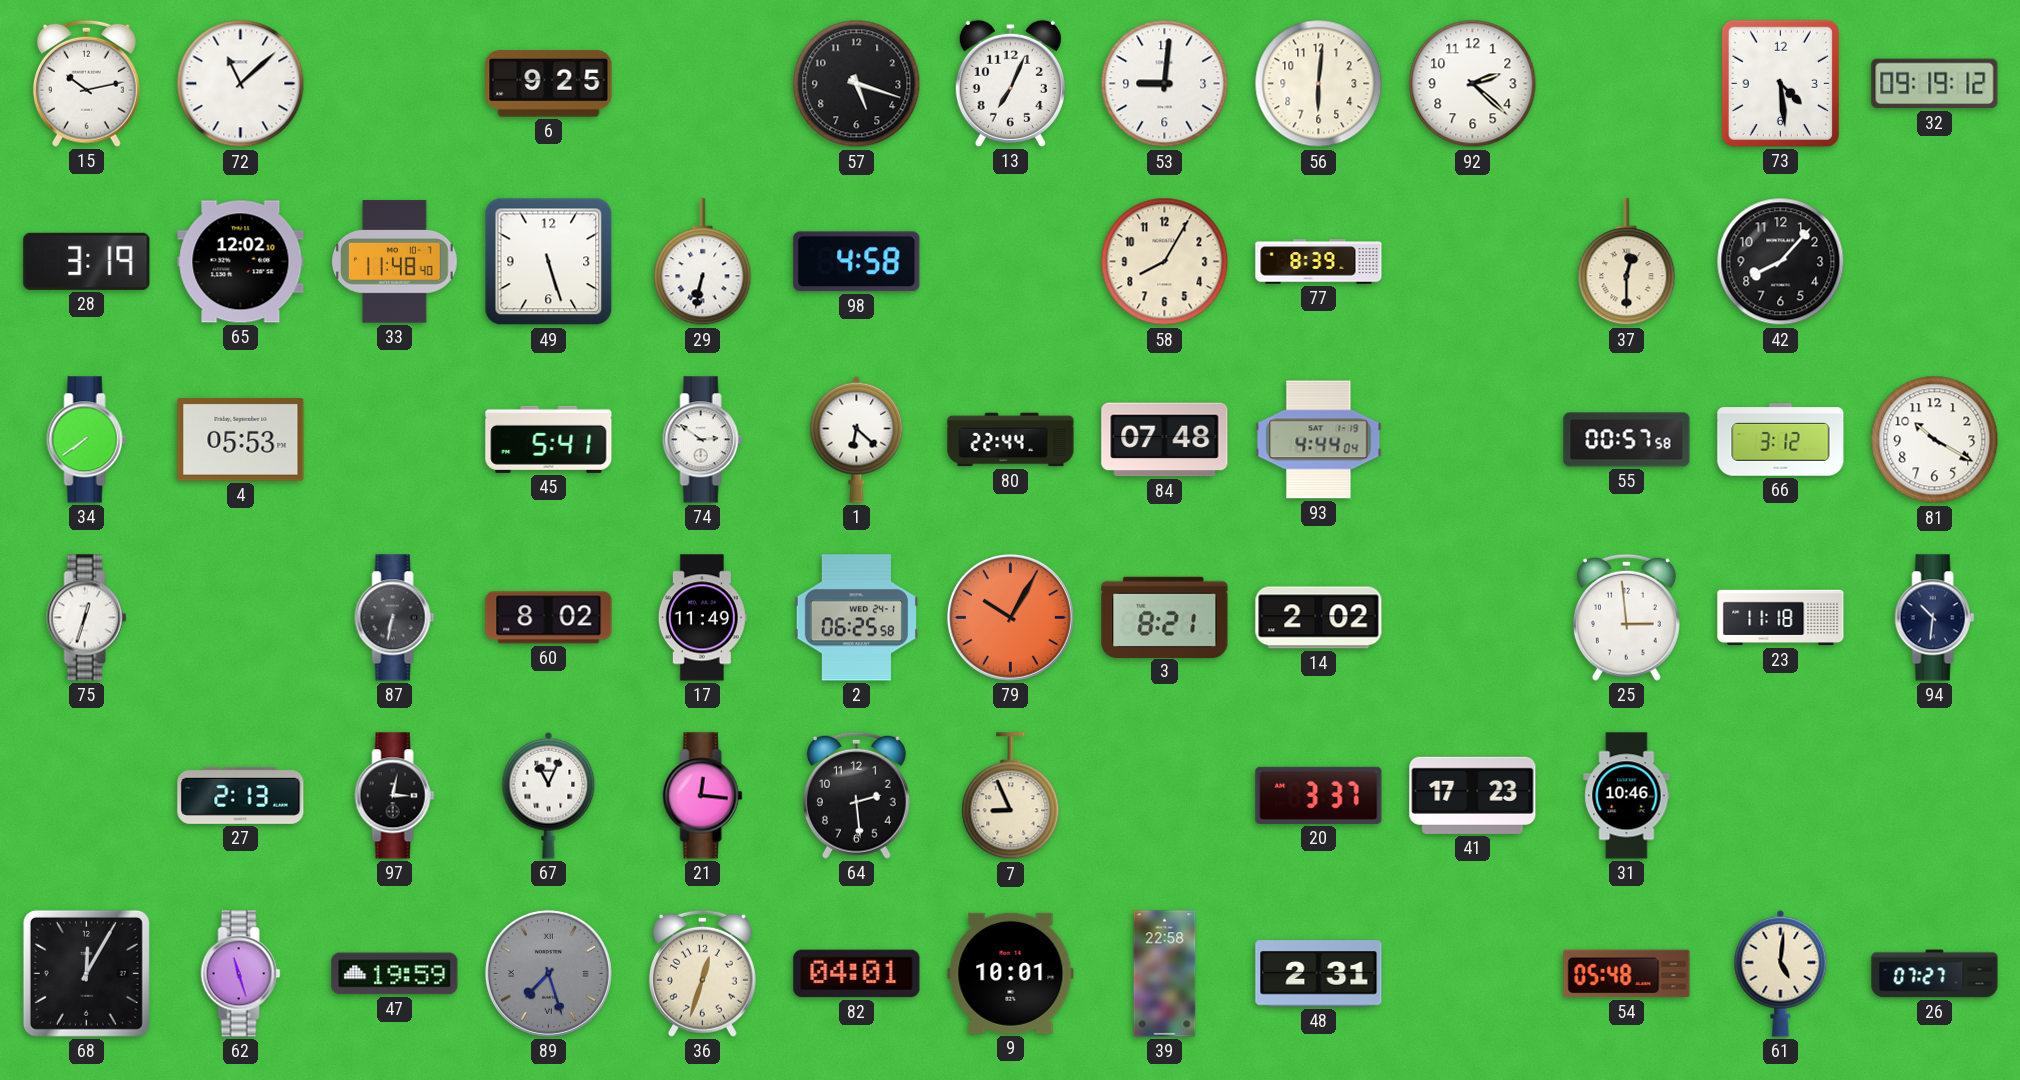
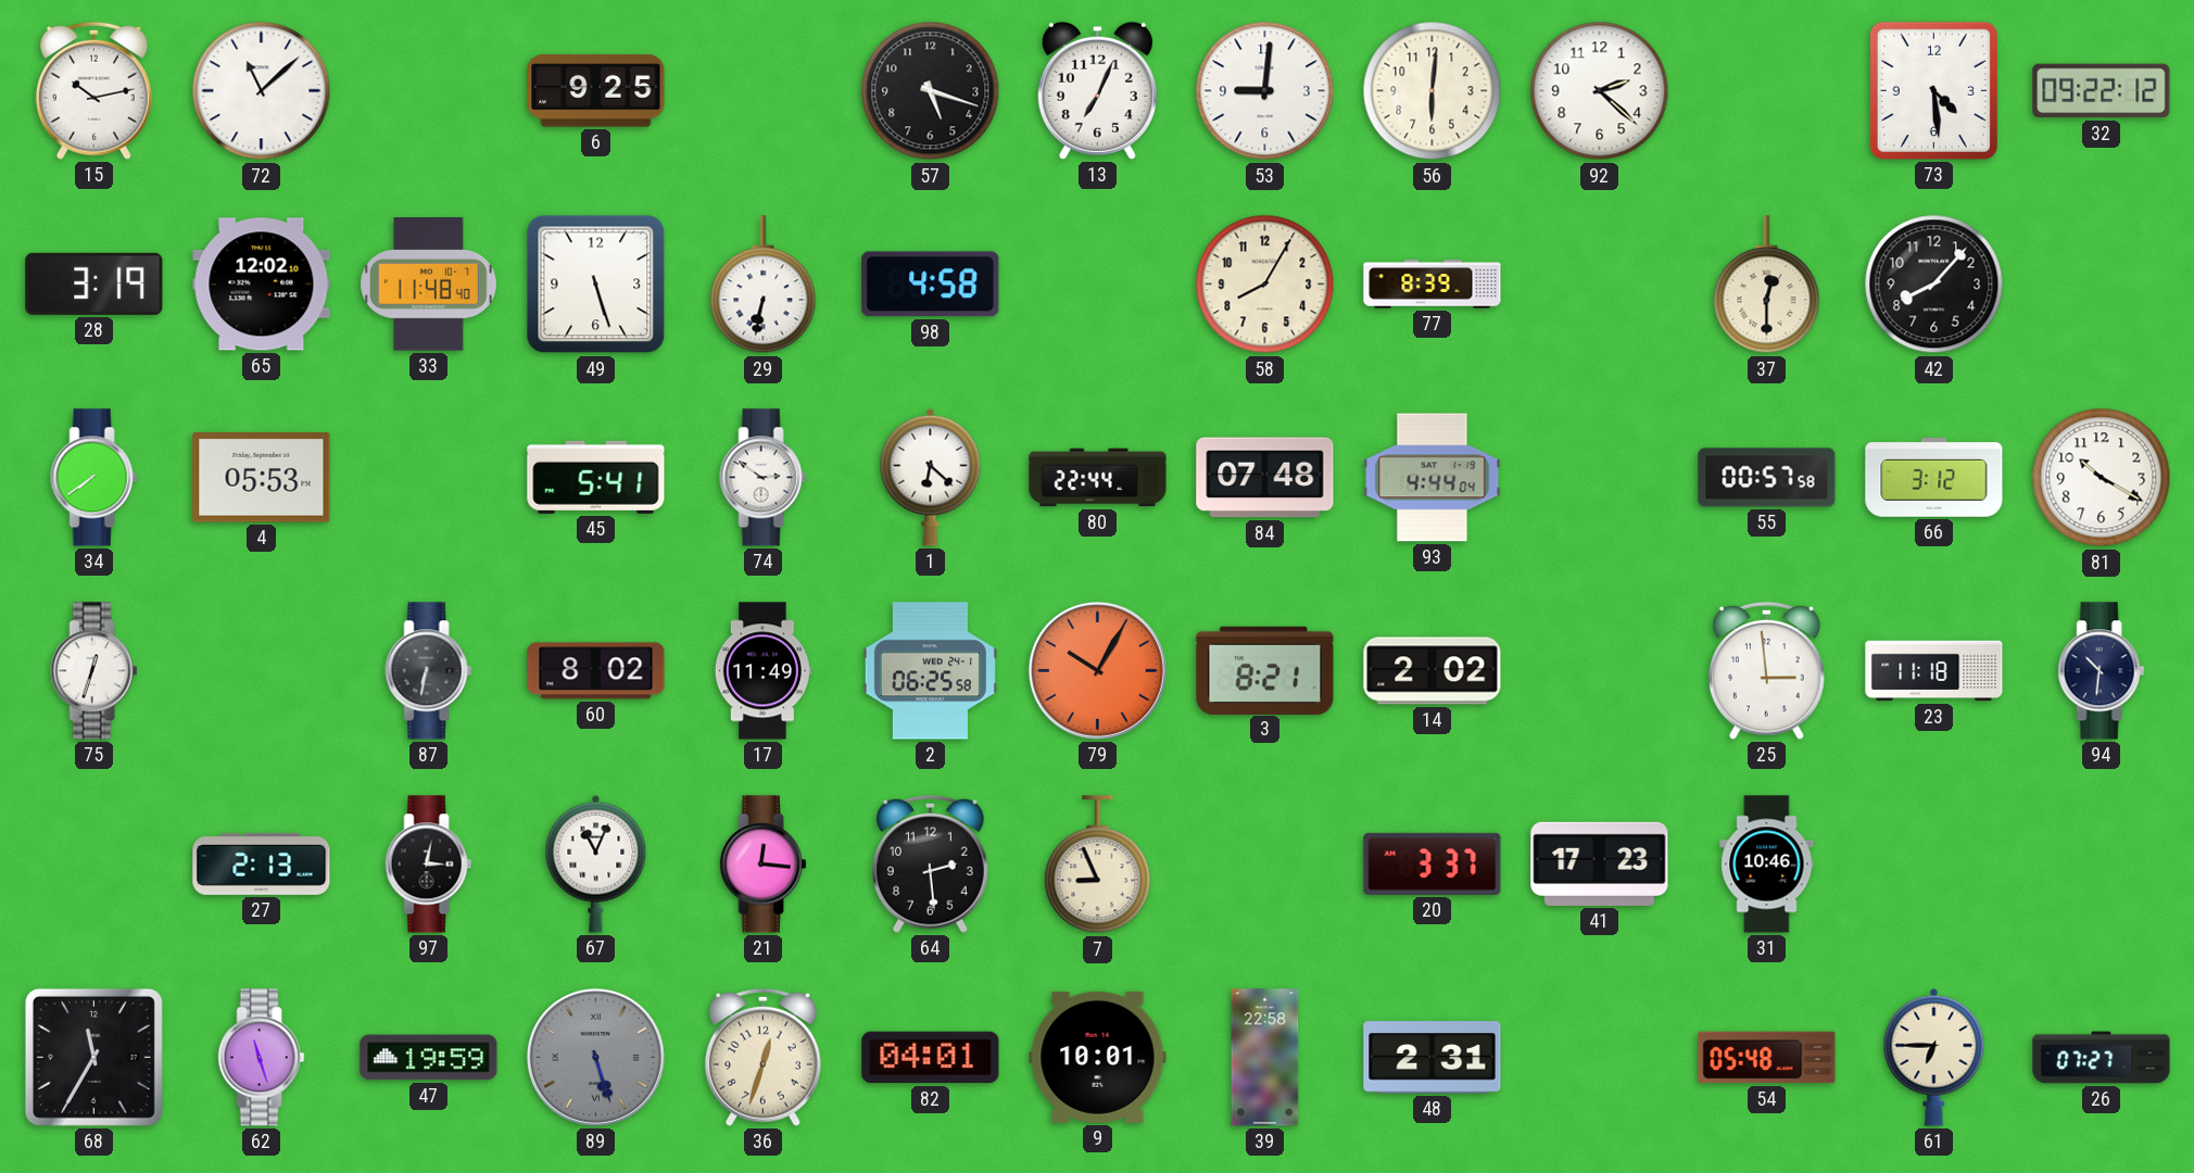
32: 09:19 -> 09:22 (2102, 91)
68: 12:05 -> 11:35 (93, 1057)
89: 7:27 -> 5:27 (595, 1057)
61: 5:01 -> 6:45 (1934, 1057)
